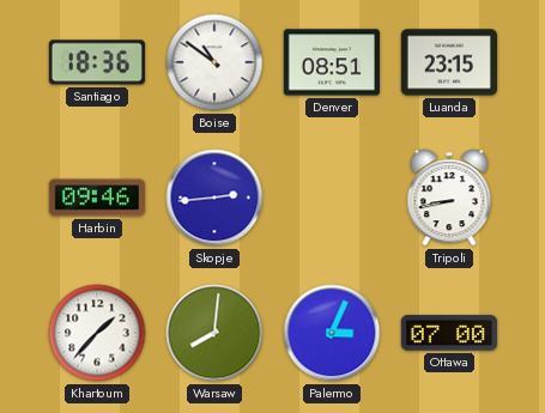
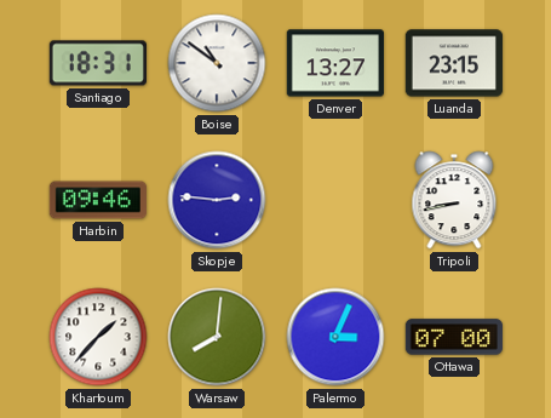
Santiago: 18:36 -> 18:31 (98, 63)
Denver: 08:51 -> 13:27 (335, 63)
Skopje: 2:44 -> 2:46 (217, 200)
